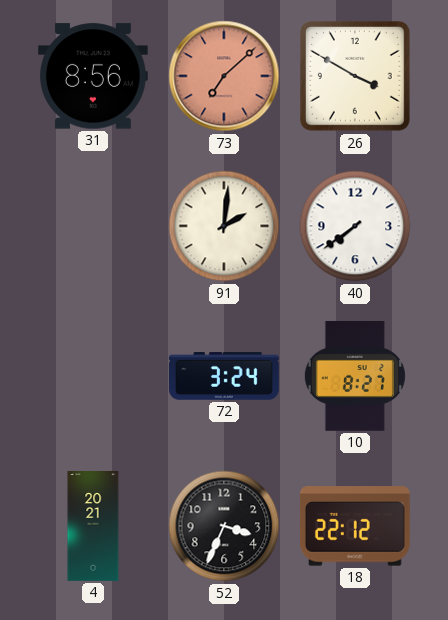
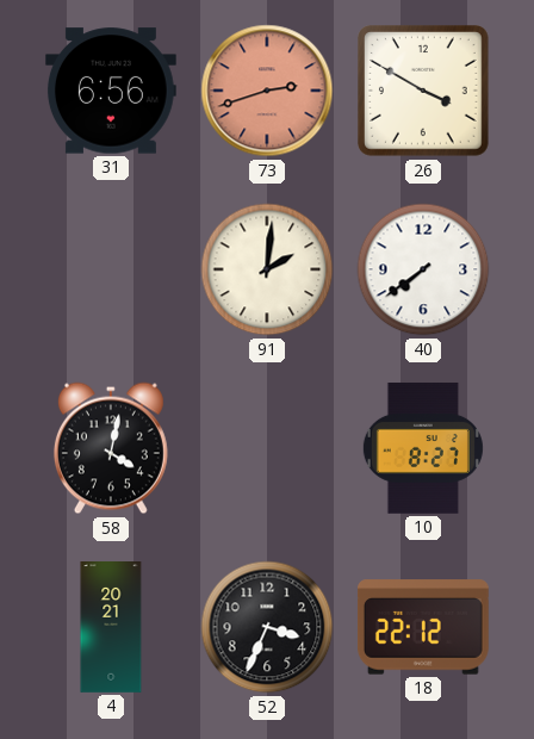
31: 8:56 -> 6:56 (111, 91)
73: 7:08 -> 2:42 (267, 91)
58: none -> 4:02 (111, 448)
72: 3:24 -> none (225, 376)
